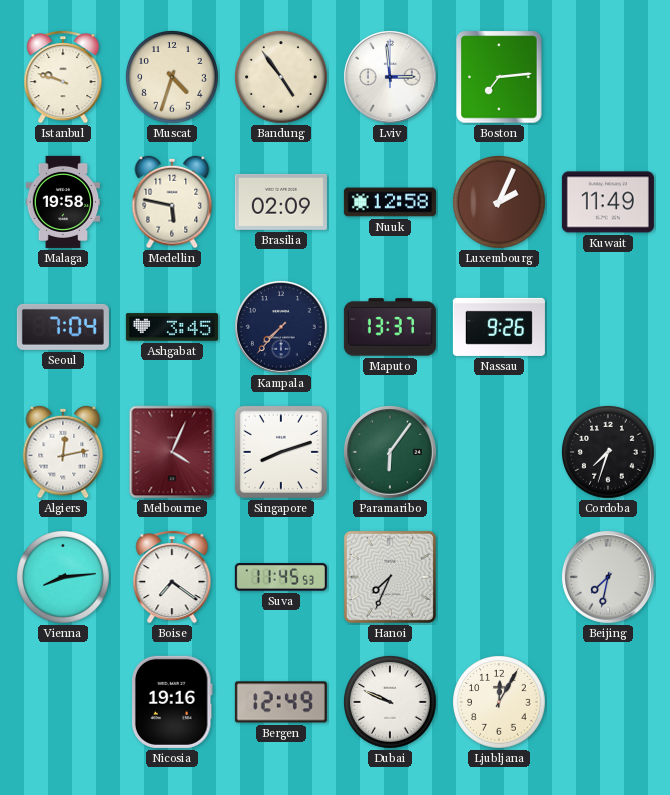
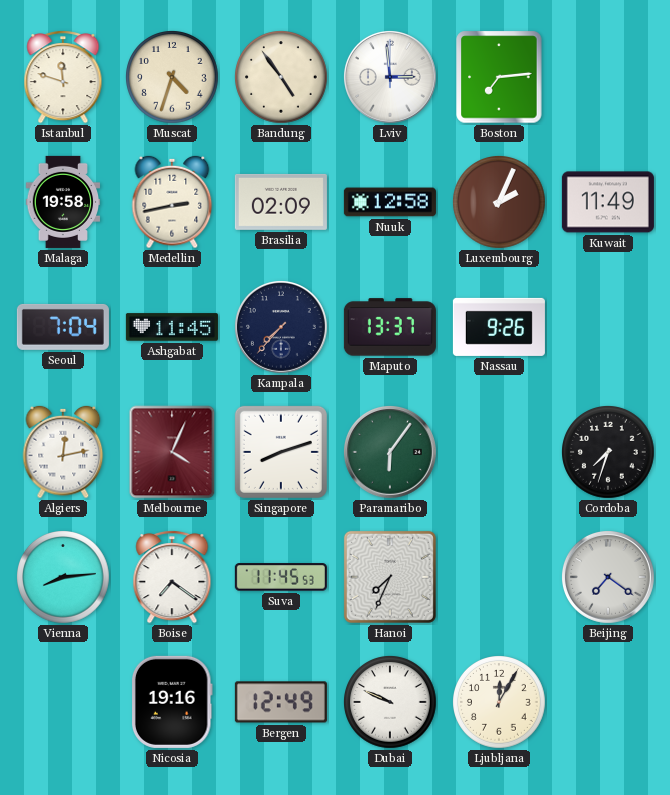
Istanbul: 9:48 -> 11:48 (63, 78)
Medellin: 5:47 -> 2:43 (172, 202)
Ashgabat: 3:45 -> 11:45 (172, 327)
Beijing: 7:32 -> 7:21 (608, 577)
